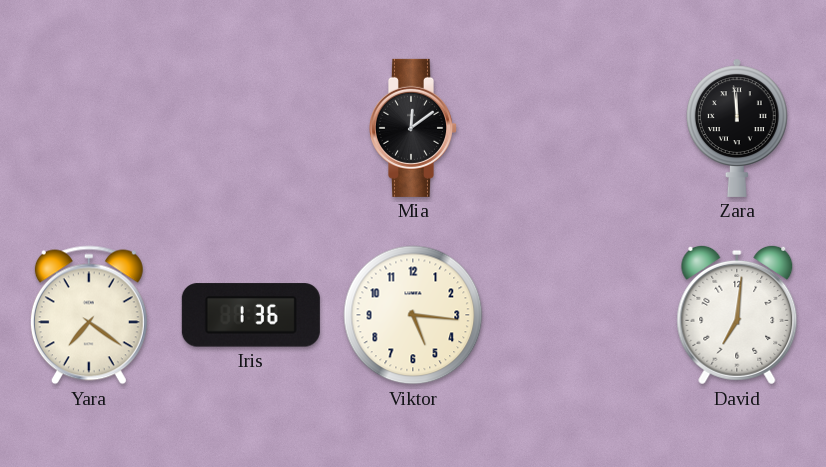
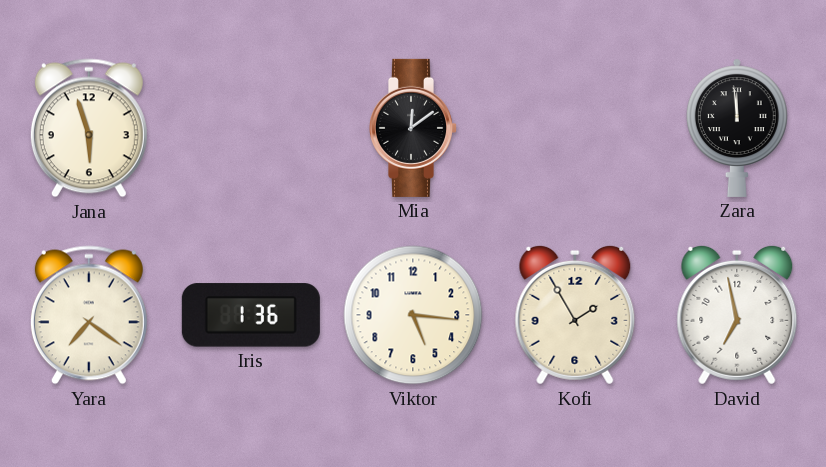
Jana: none -> 5:57 (89, 128)
Kofi: none -> 1:55 (575, 315)
David: 7:01 -> 6:58 (737, 315)
